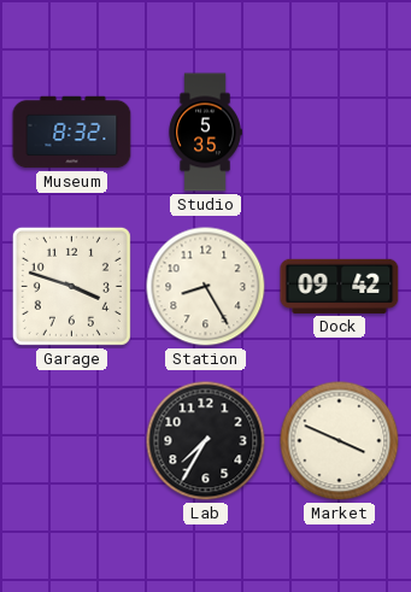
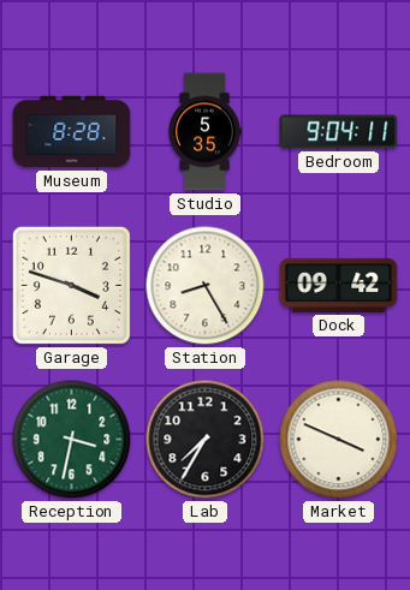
Museum: 8:32 -> 8:28 (72, 132)
Bedroom: none -> 9:04 (339, 132)
Reception: none -> 3:32 (72, 440)
